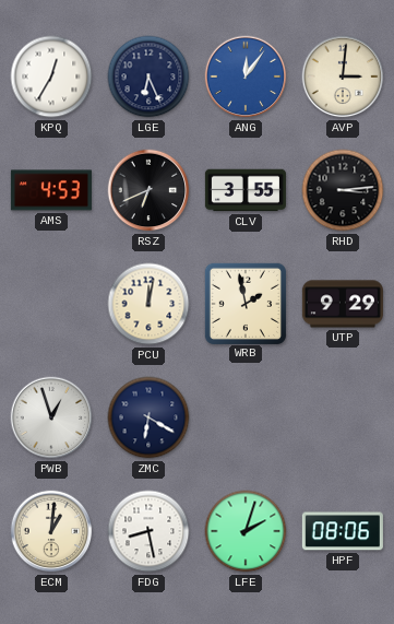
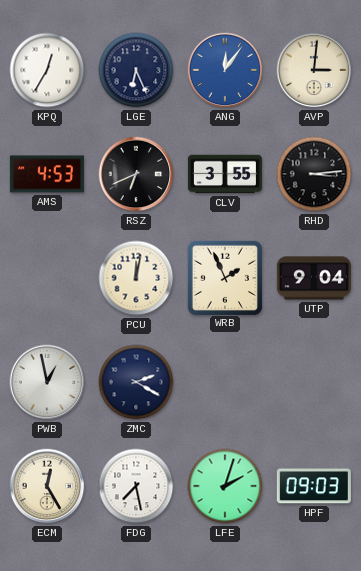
WRB: 1:58 -> 1:56 (224, 277)
UTP: 9:29 -> 9:04 (314, 278)
PWB: 12:57 -> 12:58 (47, 382)
ZMC: 6:20 -> 2:20 (136, 382)
ECM: 1:01 -> 12:25 (47, 486)
FDG: 8:28 -> 7:28 (136, 486)
HPF: 08:06 -> 09:03 (314, 486)
